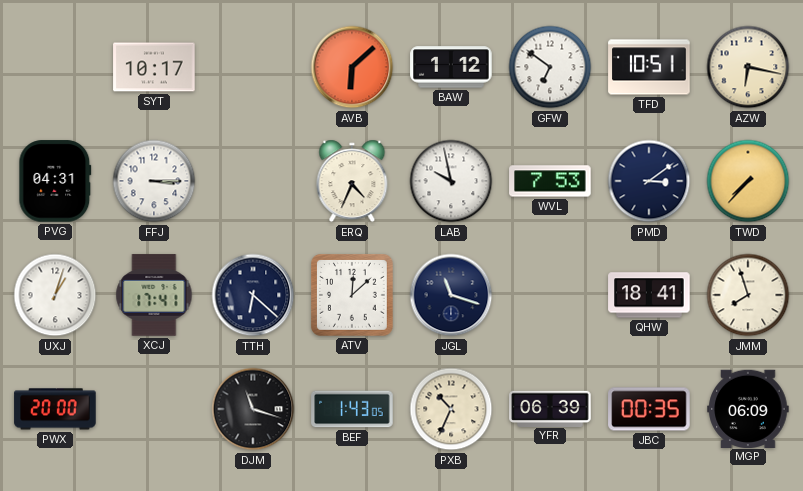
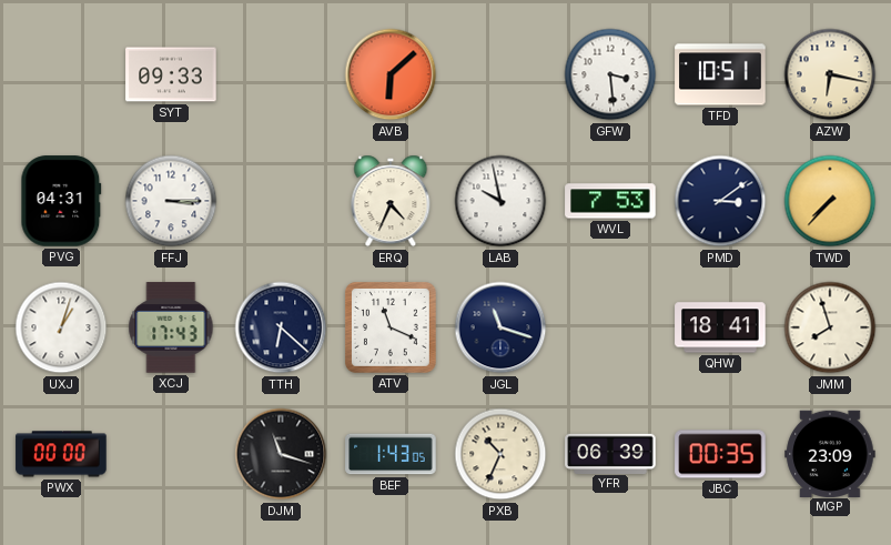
SYT: 10:17 -> 09:33 (171, 74)
BAW: 1:12 -> none (451, 67)
GFW: 6:51 -> 3:29 (610, 74)
XCJ: 17:41 -> 17:43 (171, 327)
ATV: 12:08 -> 11:19 (392, 329)
PWX: 20:00 -> 00:00 (61, 454)
MGP: 06:09 -> 23:09 (830, 453)
